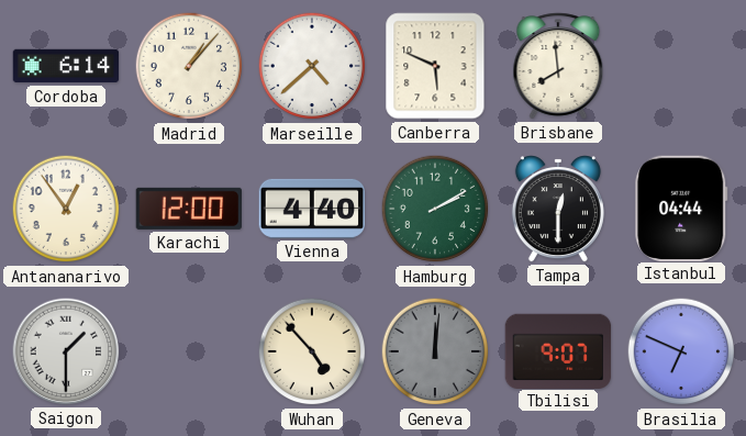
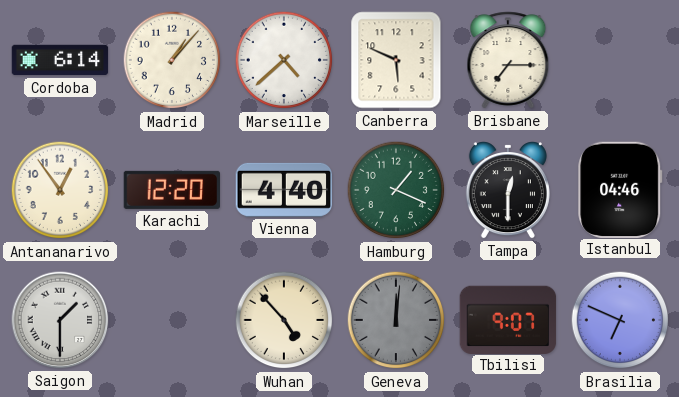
Brisbane: 7:59 -> 7:15 (508, 60)
Karachi: 12:00 -> 12:20 (172, 190)
Hamburg: 2:10 -> 1:19 (396, 190)
Istanbul: 04:44 -> 04:46 (620, 189)
